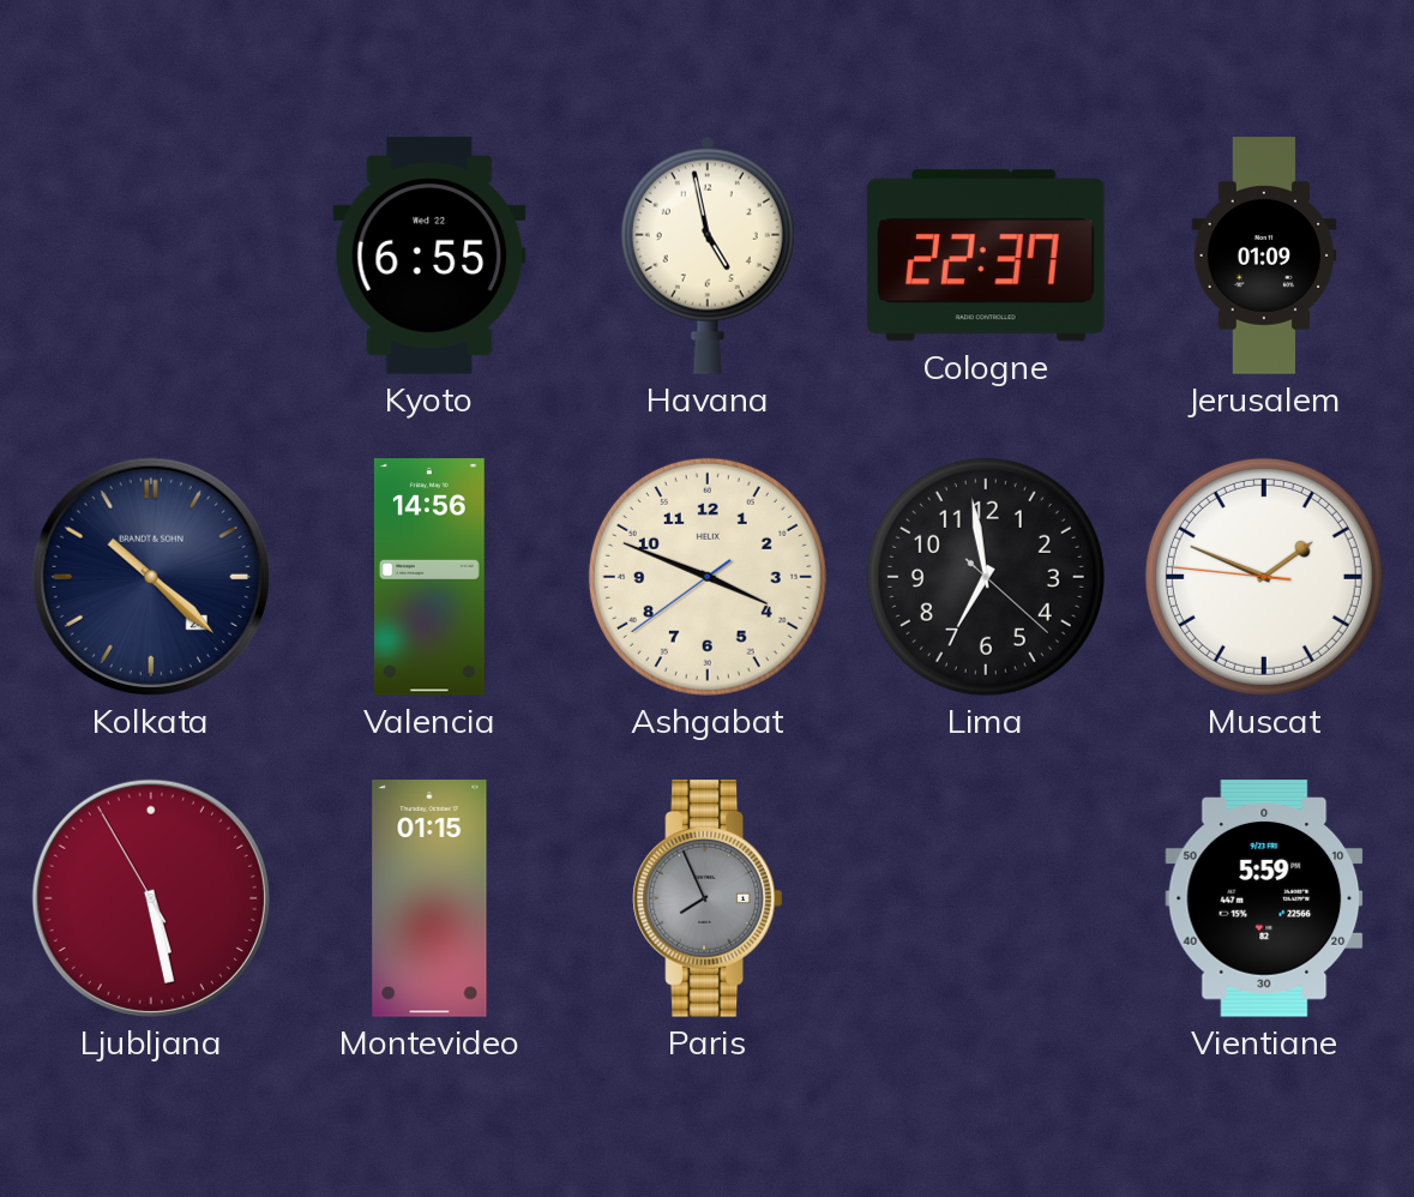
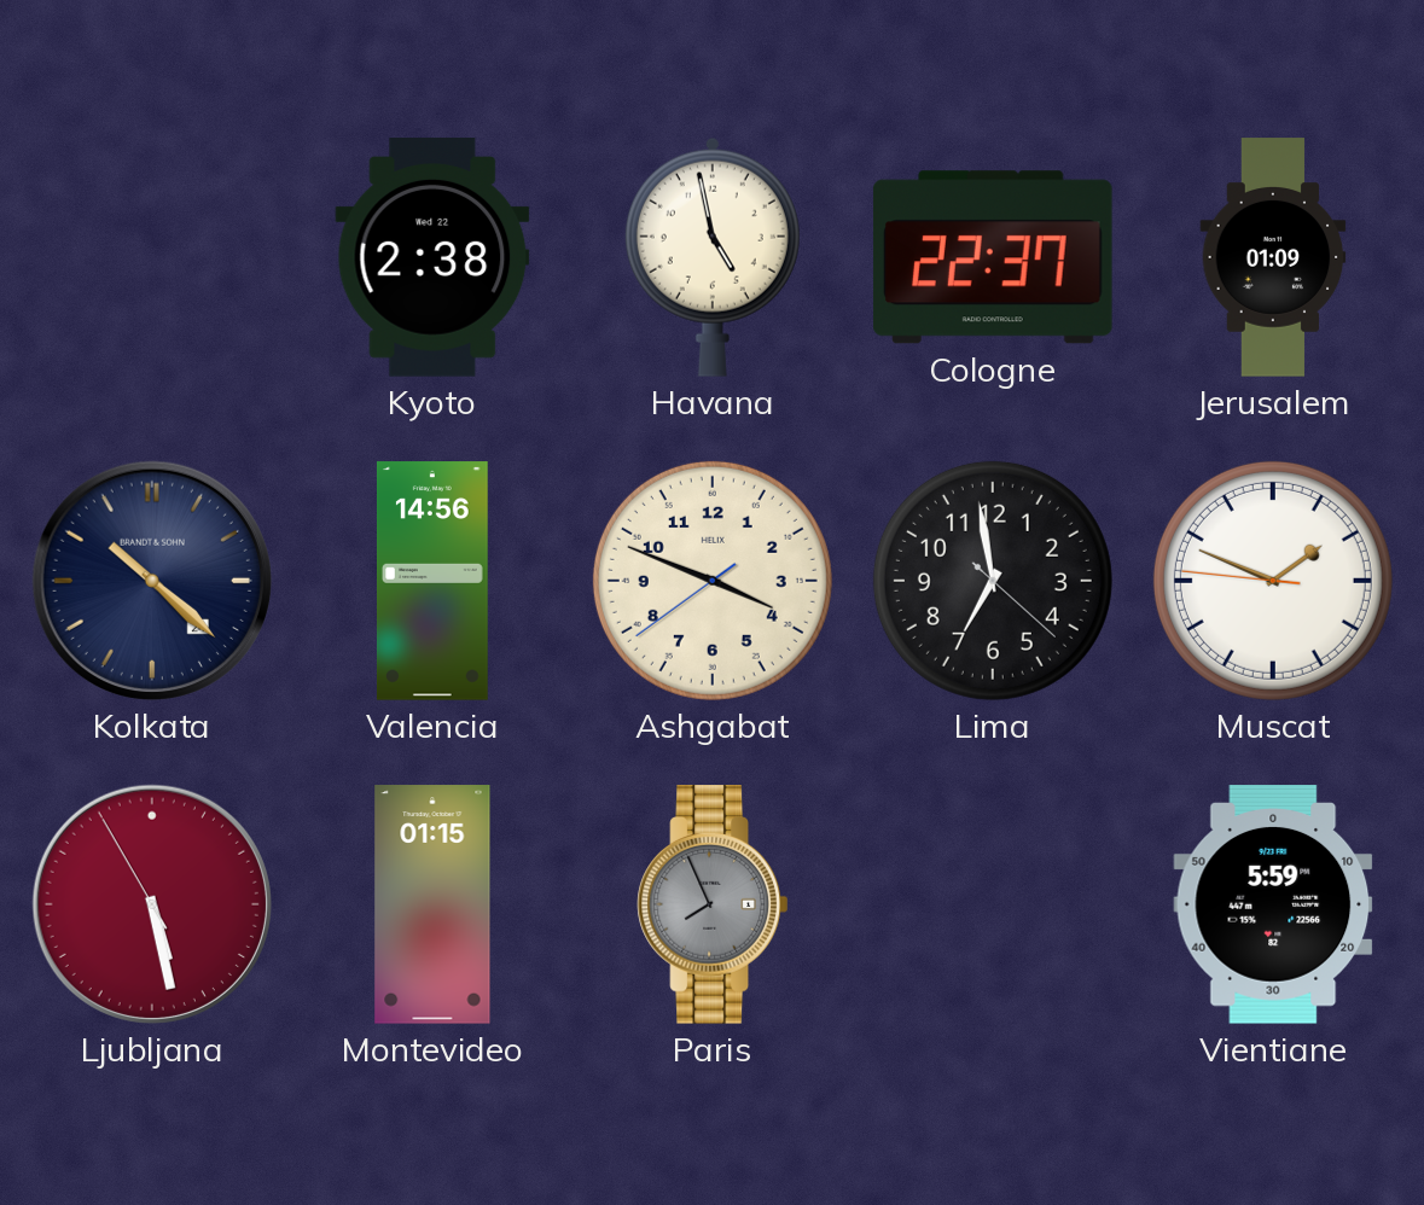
Kyoto: 6:55 -> 2:38 (432, 257)
